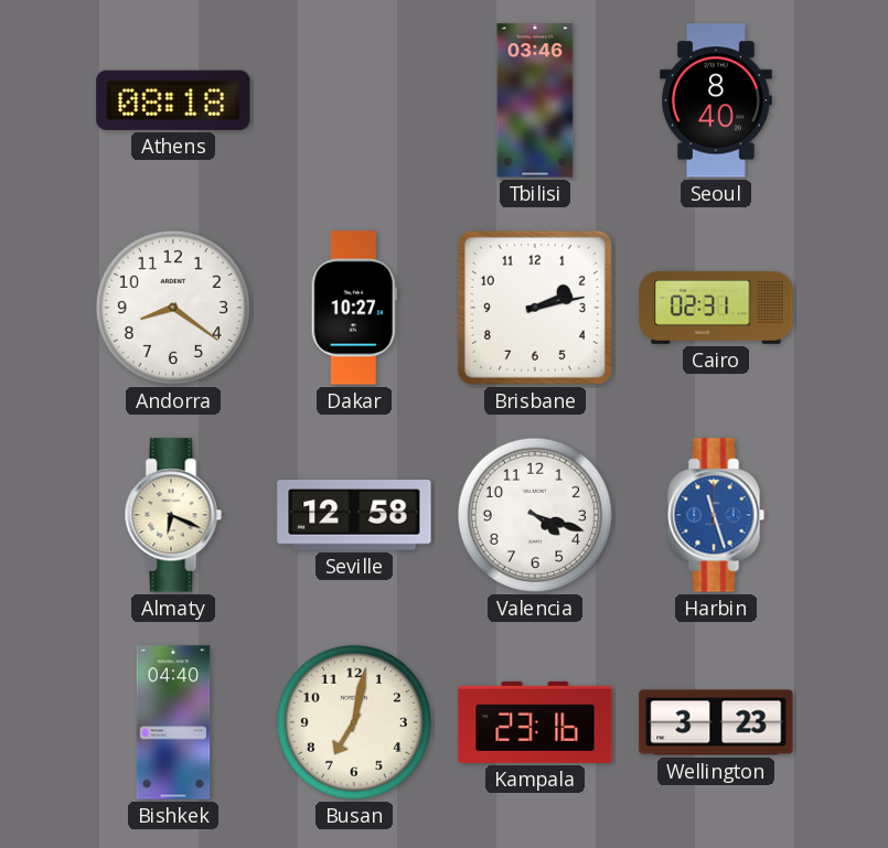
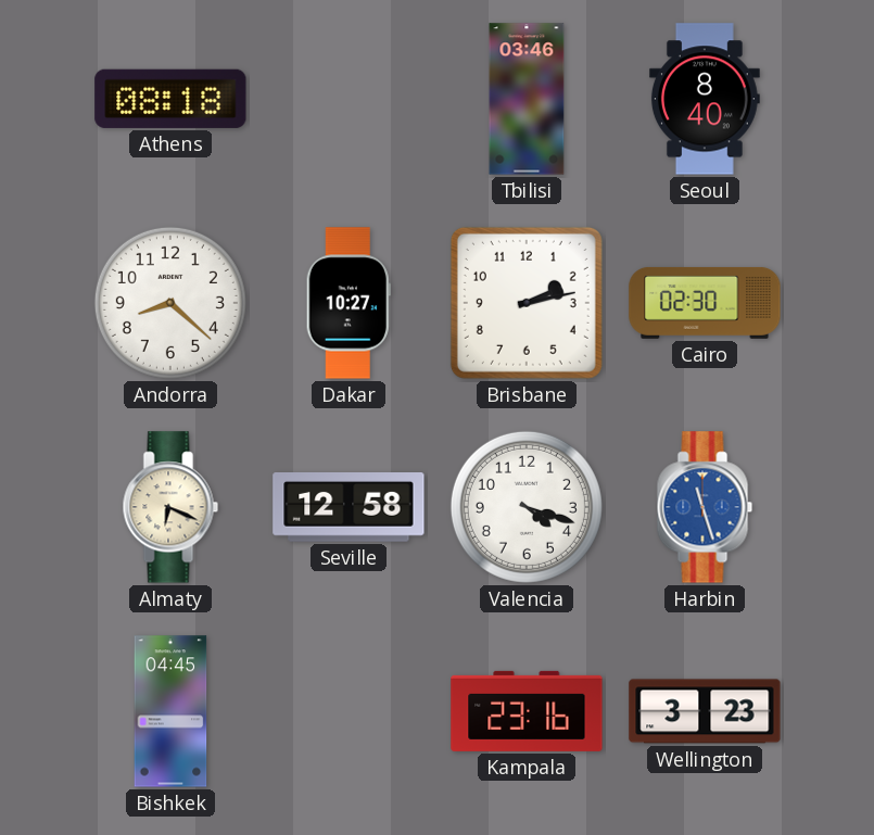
Andorra: 8:21 -> 8:22 (170, 303)
Cairo: 02:31 -> 02:30 (705, 303)
Bishkek: 04:40 -> 04:45 (170, 711)
Busan: 7:02 -> none (354, 722)
